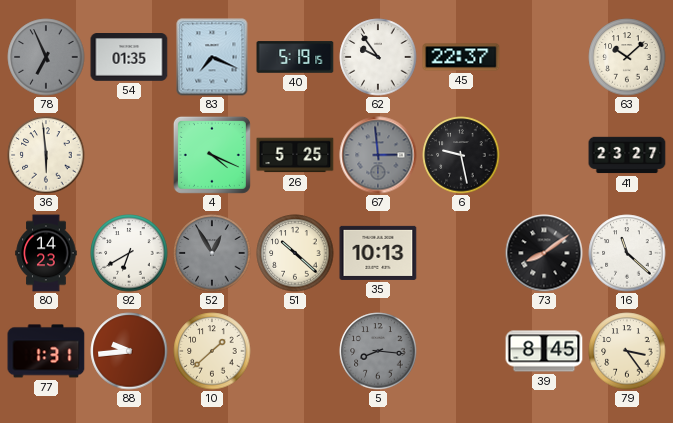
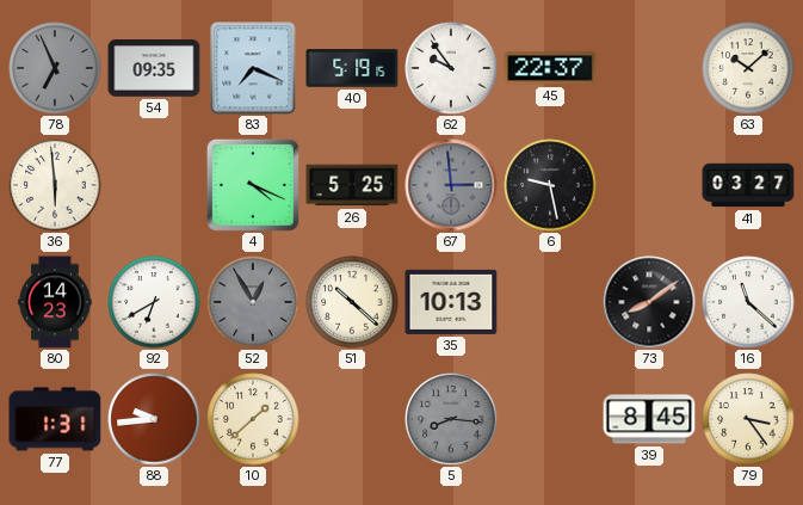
54: 01:35 -> 09:35 (154, 68)
41: 23:27 -> 03:27 (748, 185)
